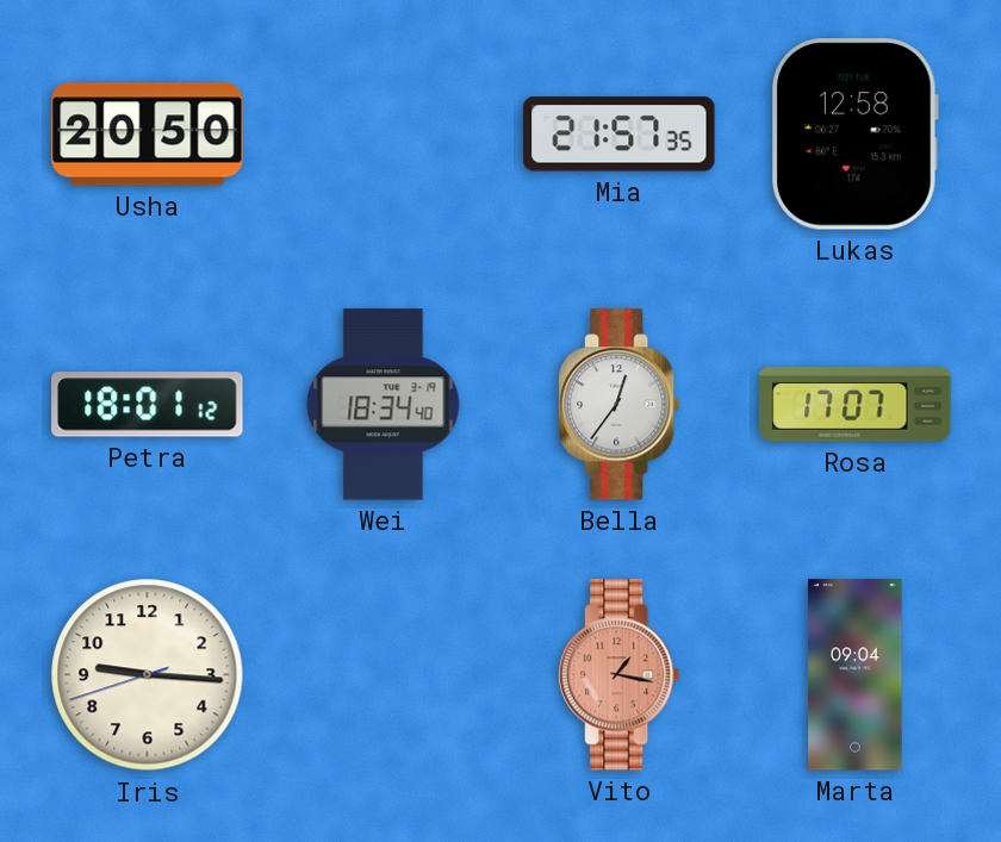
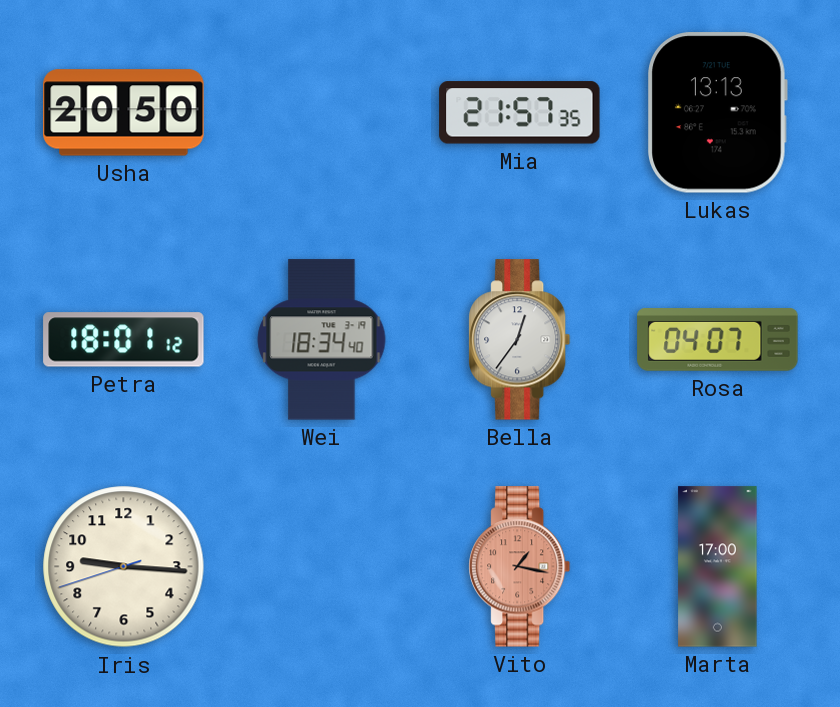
Lukas: 12:58 -> 13:13 (718, 113)
Rosa: 17:07 -> 04:07 (718, 340)
Marta: 09:04 -> 17:00 (718, 567)
